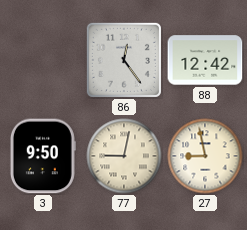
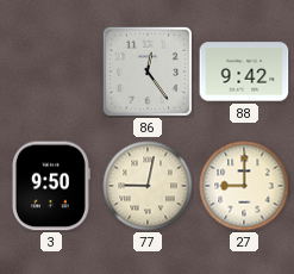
88: 12:42 -> 9:42 (244, 71)
27: 8:58 -> 9:00 (244, 186)
